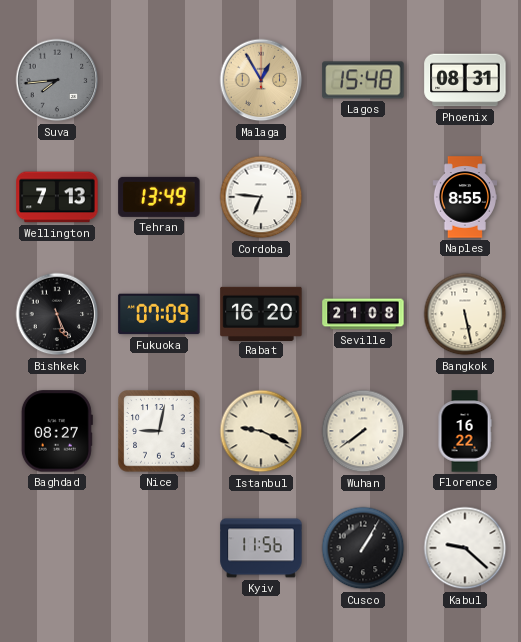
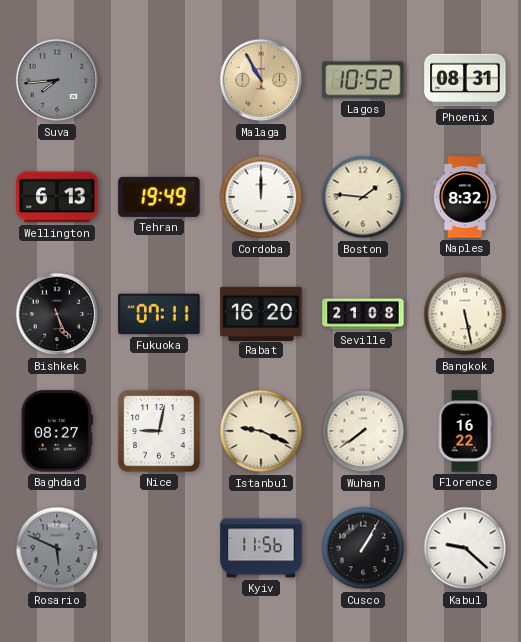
Malaga: 12:55 -> 10:55 (261, 80)
Lagos: 15:48 -> 10:52 (363, 80)
Wellington: 7:13 -> 6:13 (57, 197)
Tehran: 13:49 -> 19:49 (159, 197)
Cordoba: 6:46 -> 12:00 (261, 197)
Boston: none -> 1:46 (363, 197)
Naples: 8:55 -> 8:32 (464, 197)
Fukuoka: 07:09 -> 07:11 (159, 314)
Rosario: none -> 5:49 (57, 548)
